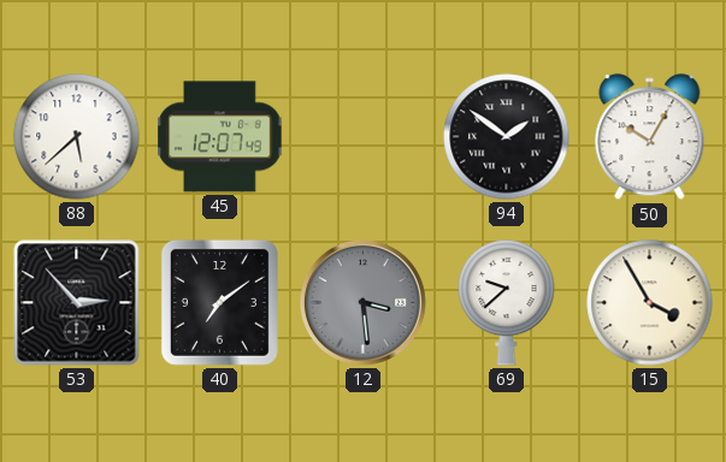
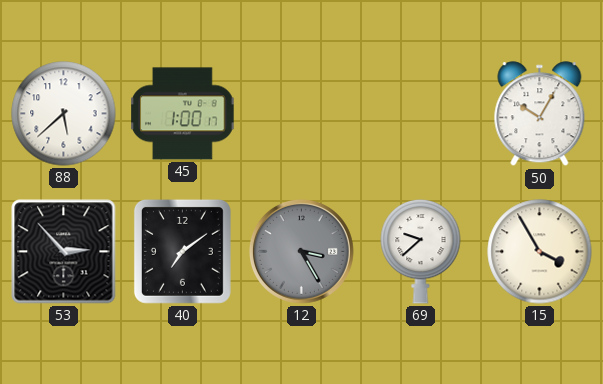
45: 12:07 -> 1:00 (183, 114)
94: 1:51 -> none (507, 137)
12: 3:29 -> 3:25 (301, 251)
